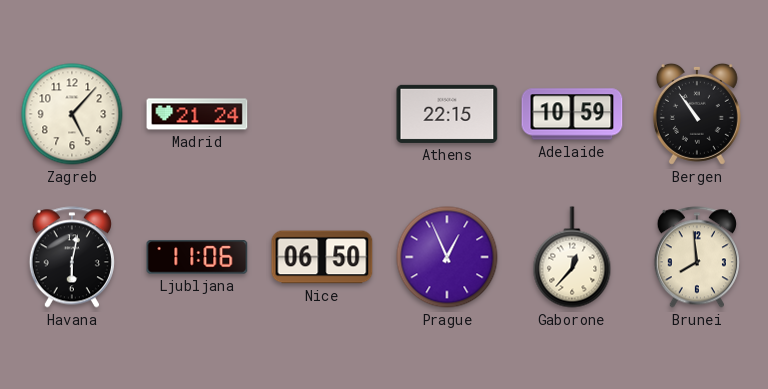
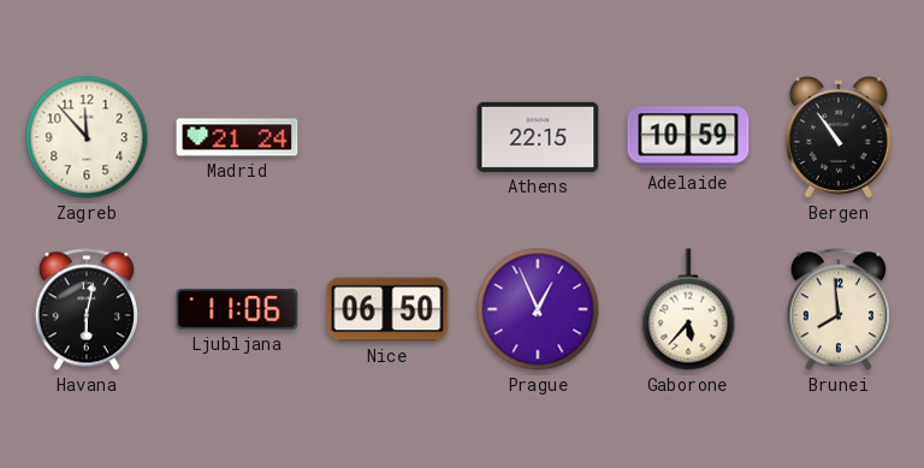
Zagreb: 5:07 -> 11:53 (87, 137)
Gaborone: 12:37 -> 5:37 (688, 309)
